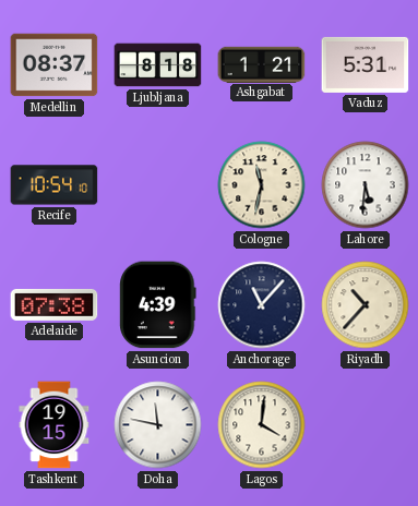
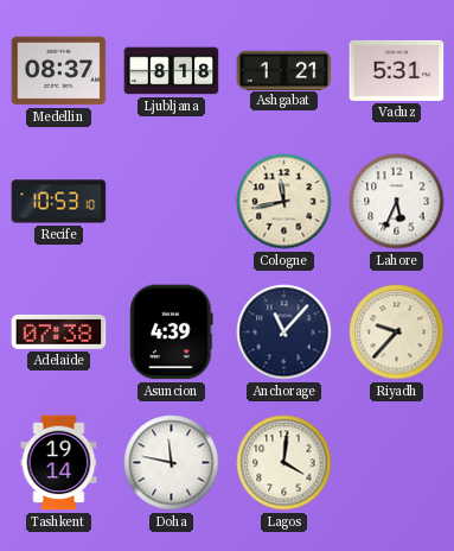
Recife: 10:54 -> 10:53 (59, 202)
Cologne: 11:32 -> 11:43 (284, 202)
Lahore: 5:31 -> 5:34 (397, 202)
Riyadh: 10:37 -> 9:37 (397, 332)
Tashkent: 19:15 -> 19:14 (59, 463)
